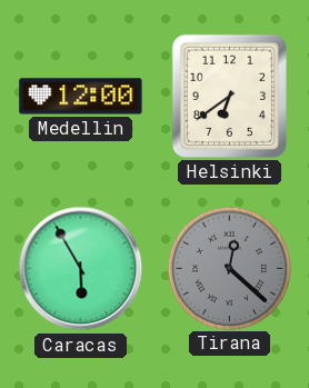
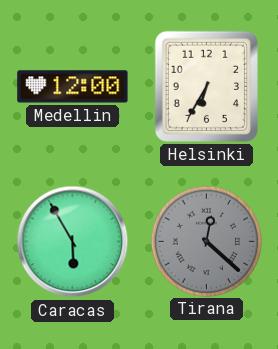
Helsinki: 6:39 -> 6:35 (206, 86)
